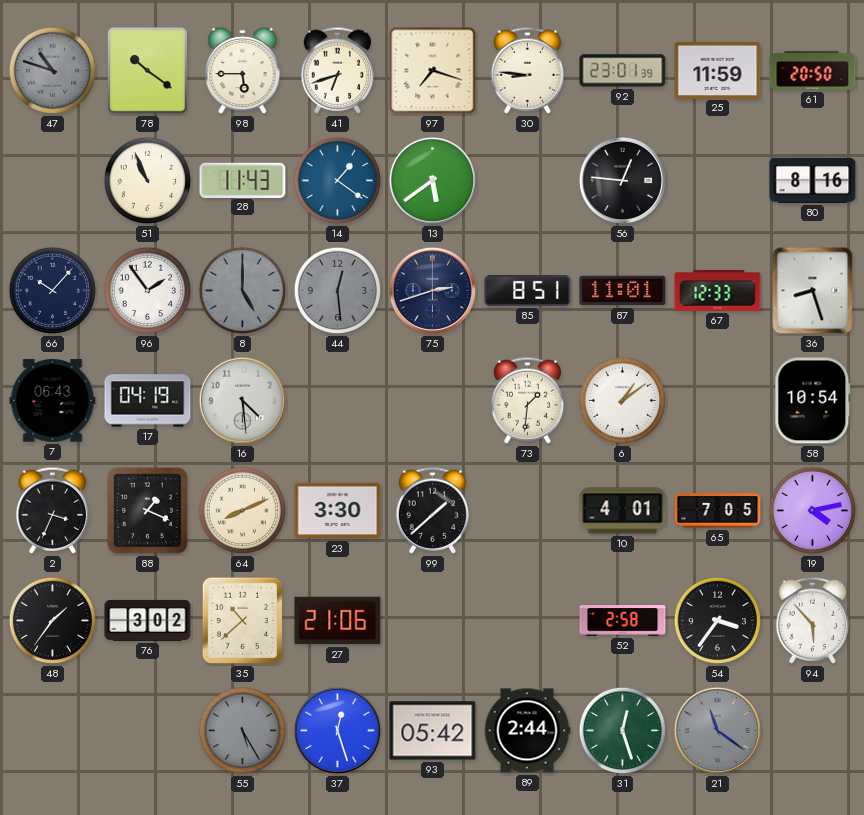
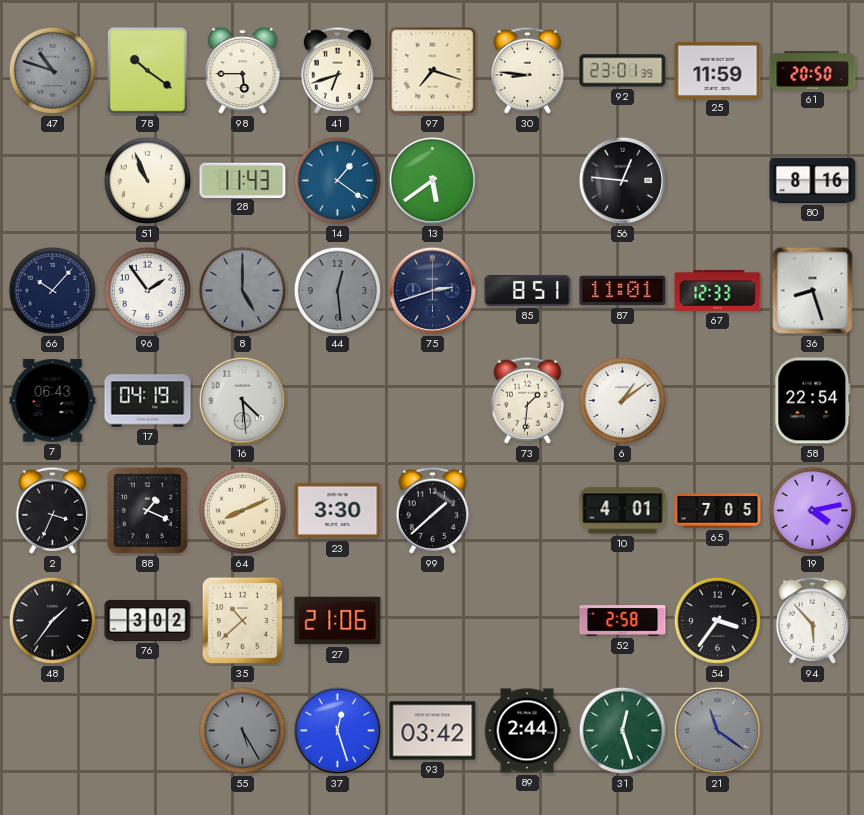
58: 10:54 -> 22:54 (813, 401)
93: 05:42 -> 03:42 (433, 731)
